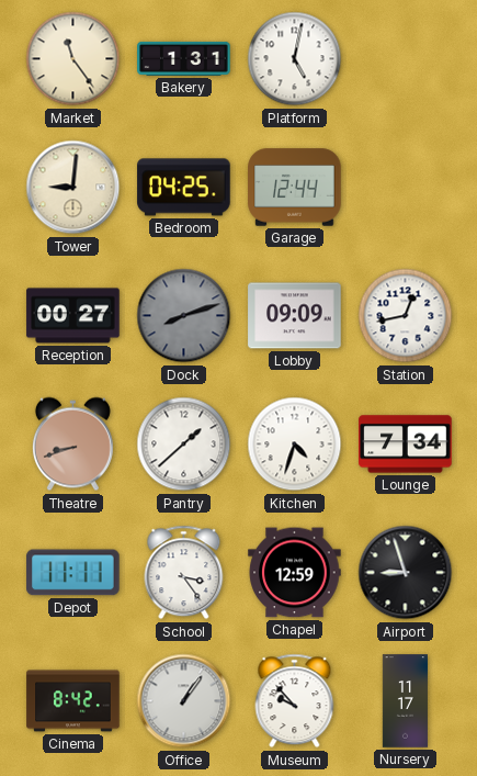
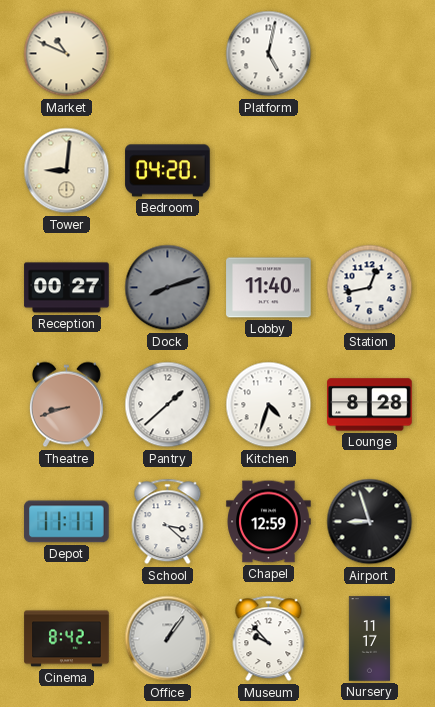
Market: 11:24 -> 10:49 (67, 54)
Bakery: 1:31 -> none (184, 58)
Bedroom: 04:25 -> 04:20 (168, 171)
Garage: 12:44 -> none (295, 188)
Lobby: 09:09 -> 11:40 (269, 288)
Lounge: 7:34 -> 8:28 (370, 405)
School: 3:24 -> 3:22 (168, 522)
